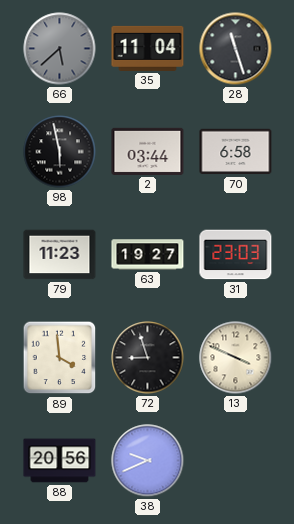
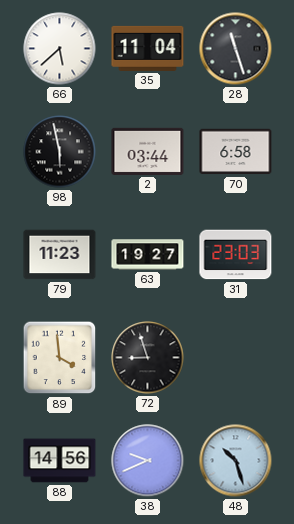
66 dial: grey -> white (60, 49)
13: 3:49 -> none (236, 358)
88: 20:56 -> 14:56 (60, 461)
48: none -> 10:27 (236, 461)
